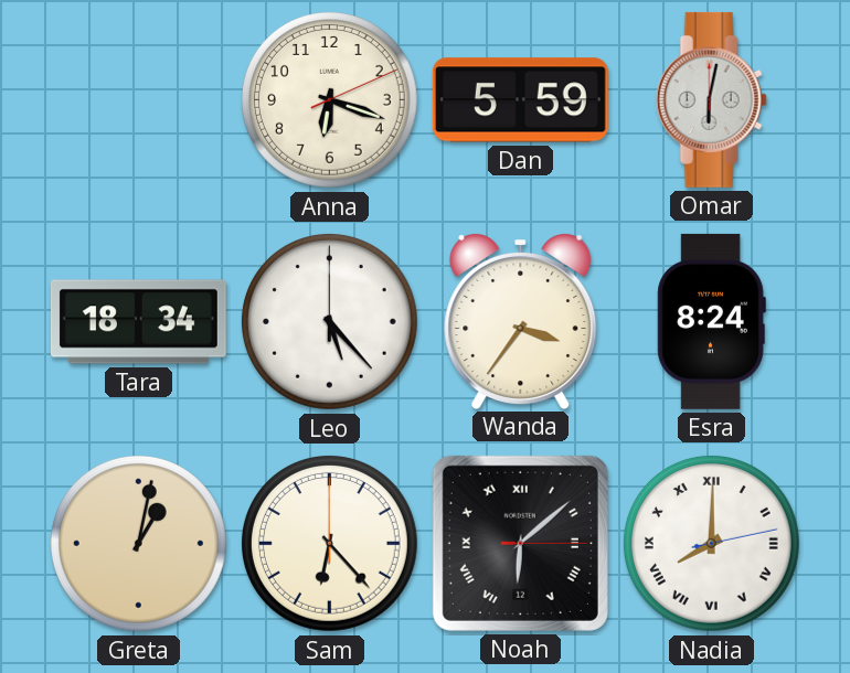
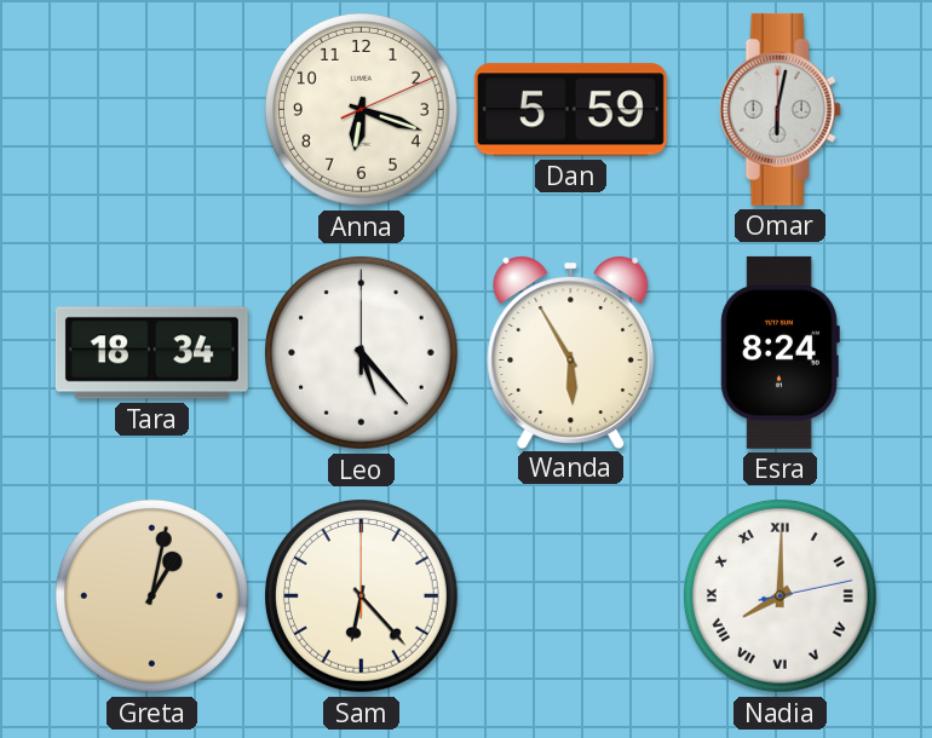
Wanda: 3:36 -> 5:55 (571, 352)
Noah: 6:08 -> none (520, 543)
